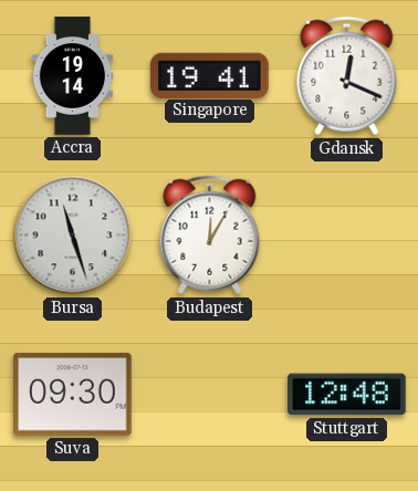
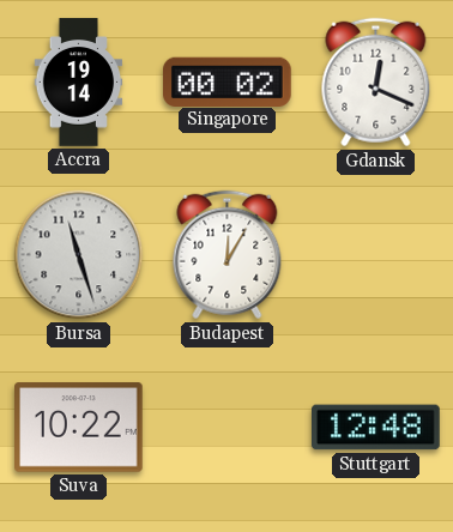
Singapore: 19:41 -> 00:02 (228, 81)
Suva: 09:30 -> 10:22 (79, 428)
